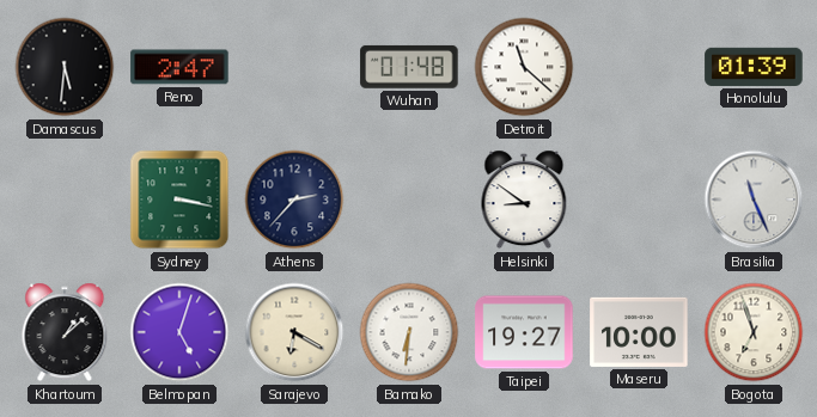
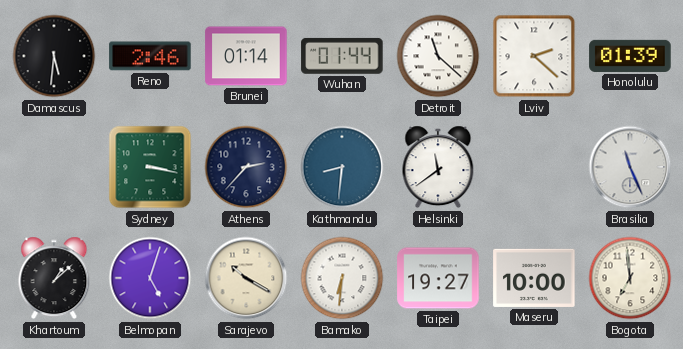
Reno: 2:47 -> 2:46 (150, 56)
Brunei: none -> 01:14 (246, 56)
Wuhan: 01:48 -> 01:44 (342, 56)
Lviv: none -> 2:22 (534, 56)
Kathmandu: none -> 8:31 (342, 167)
Helsinki: 8:51 -> 11:39 (438, 167)
Sarajevo: 6:20 -> 10:20 (246, 278)
Bogota: 6:57 -> 6:59 (630, 278)
